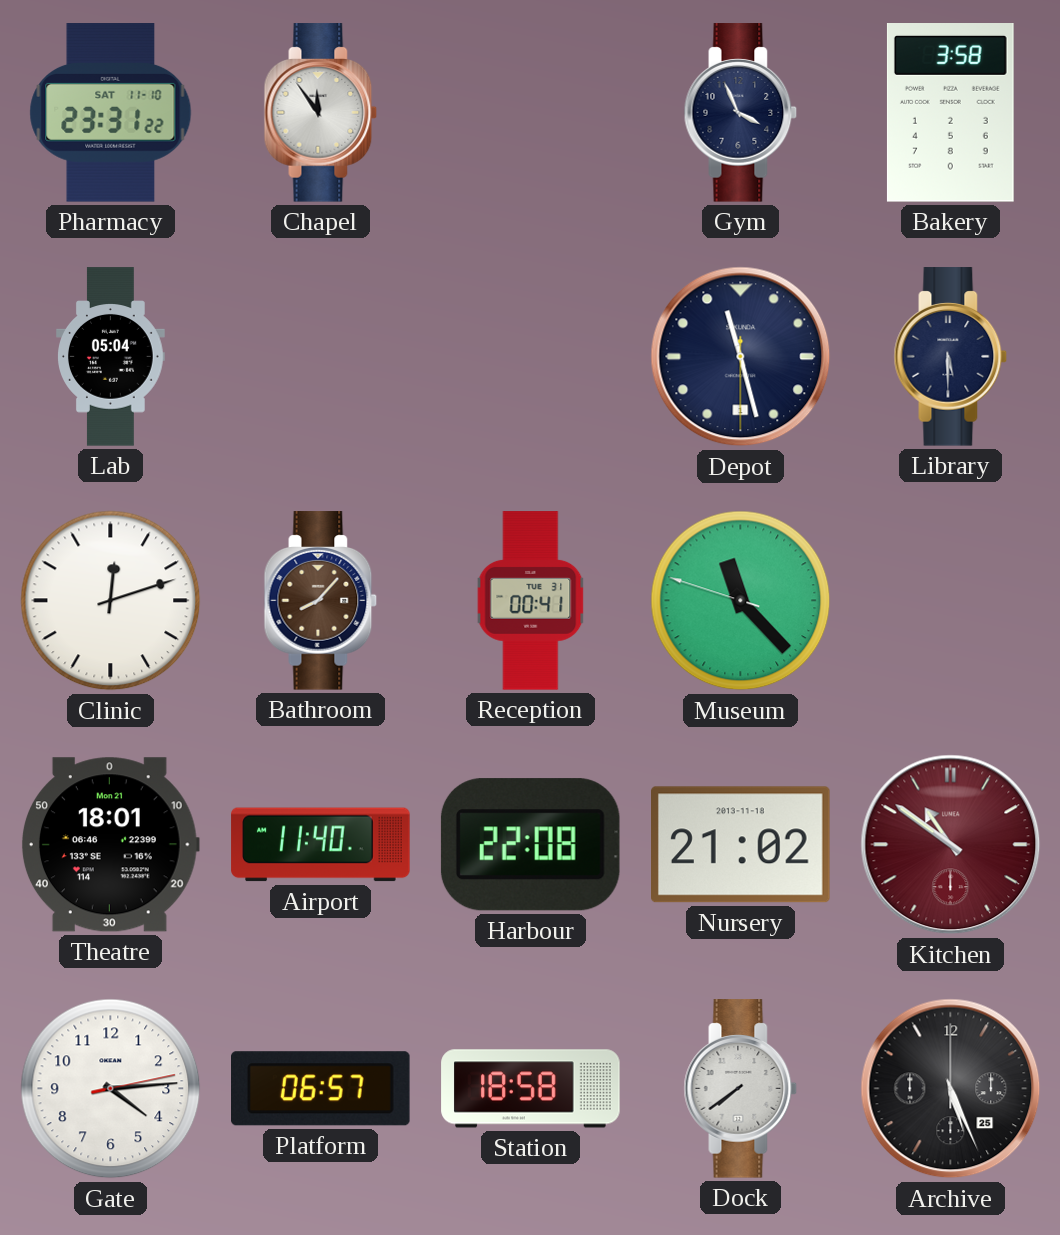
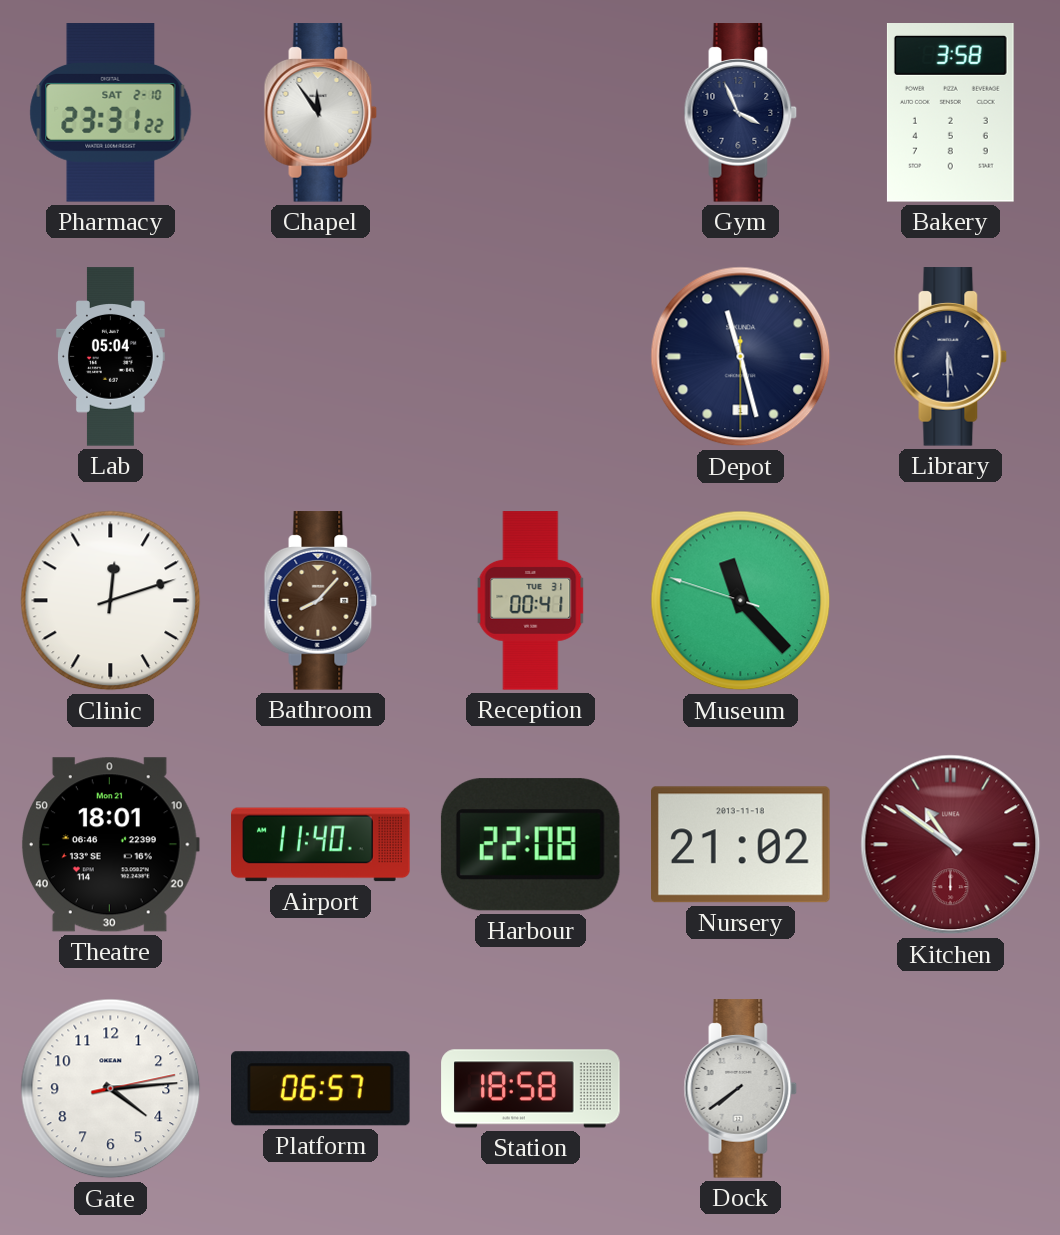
Pharmacy date: SAT 11-10 -> SAT 2-10 (111, 113)
Archive: 5:26 -> none (951, 1089)
